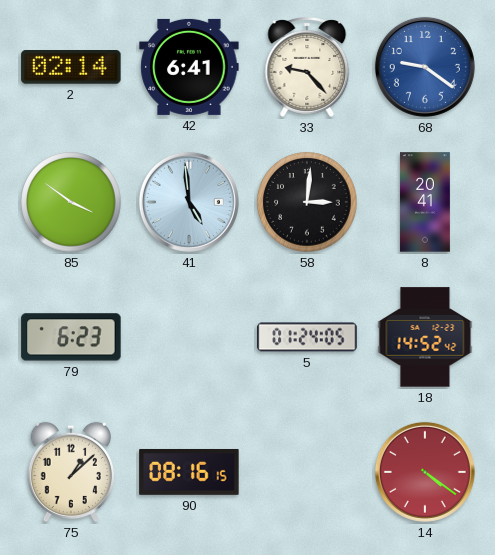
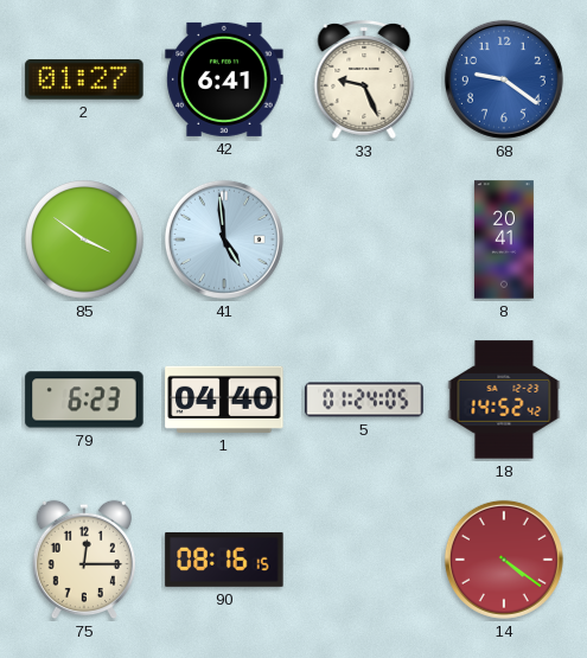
2: 02:14 -> 01:27 (84, 79)
33: 9:23 -> 9:26 (364, 81)
58: 3:01 -> none (307, 202)
1: none -> 04:40 (224, 400)
75: 1:08 -> 12:15 (84, 560)
